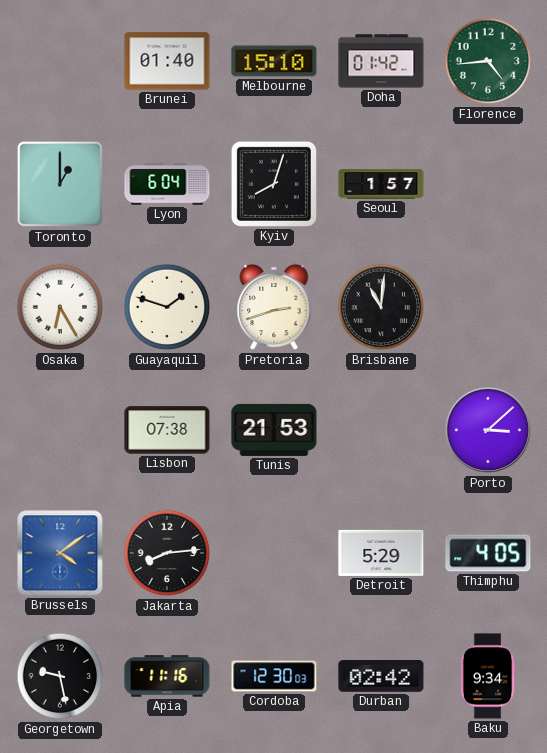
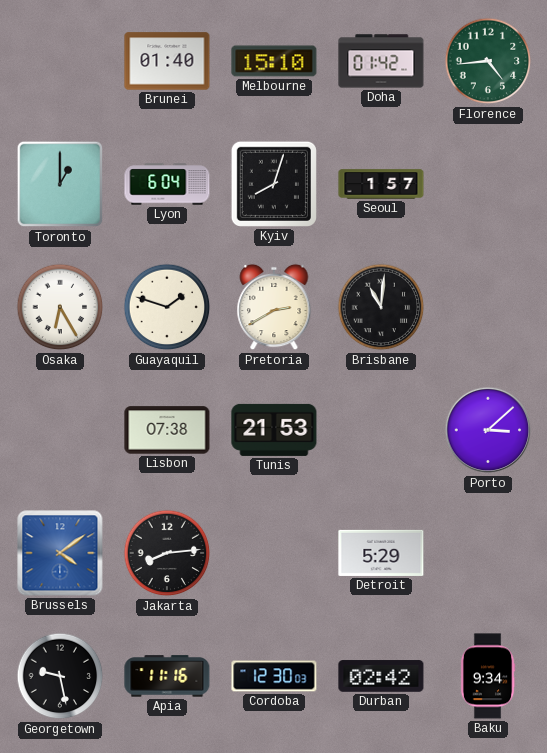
Pretoria: 2:42 -> 2:40 (274, 307)
Thimphu: 4:05 -> none (488, 553)
